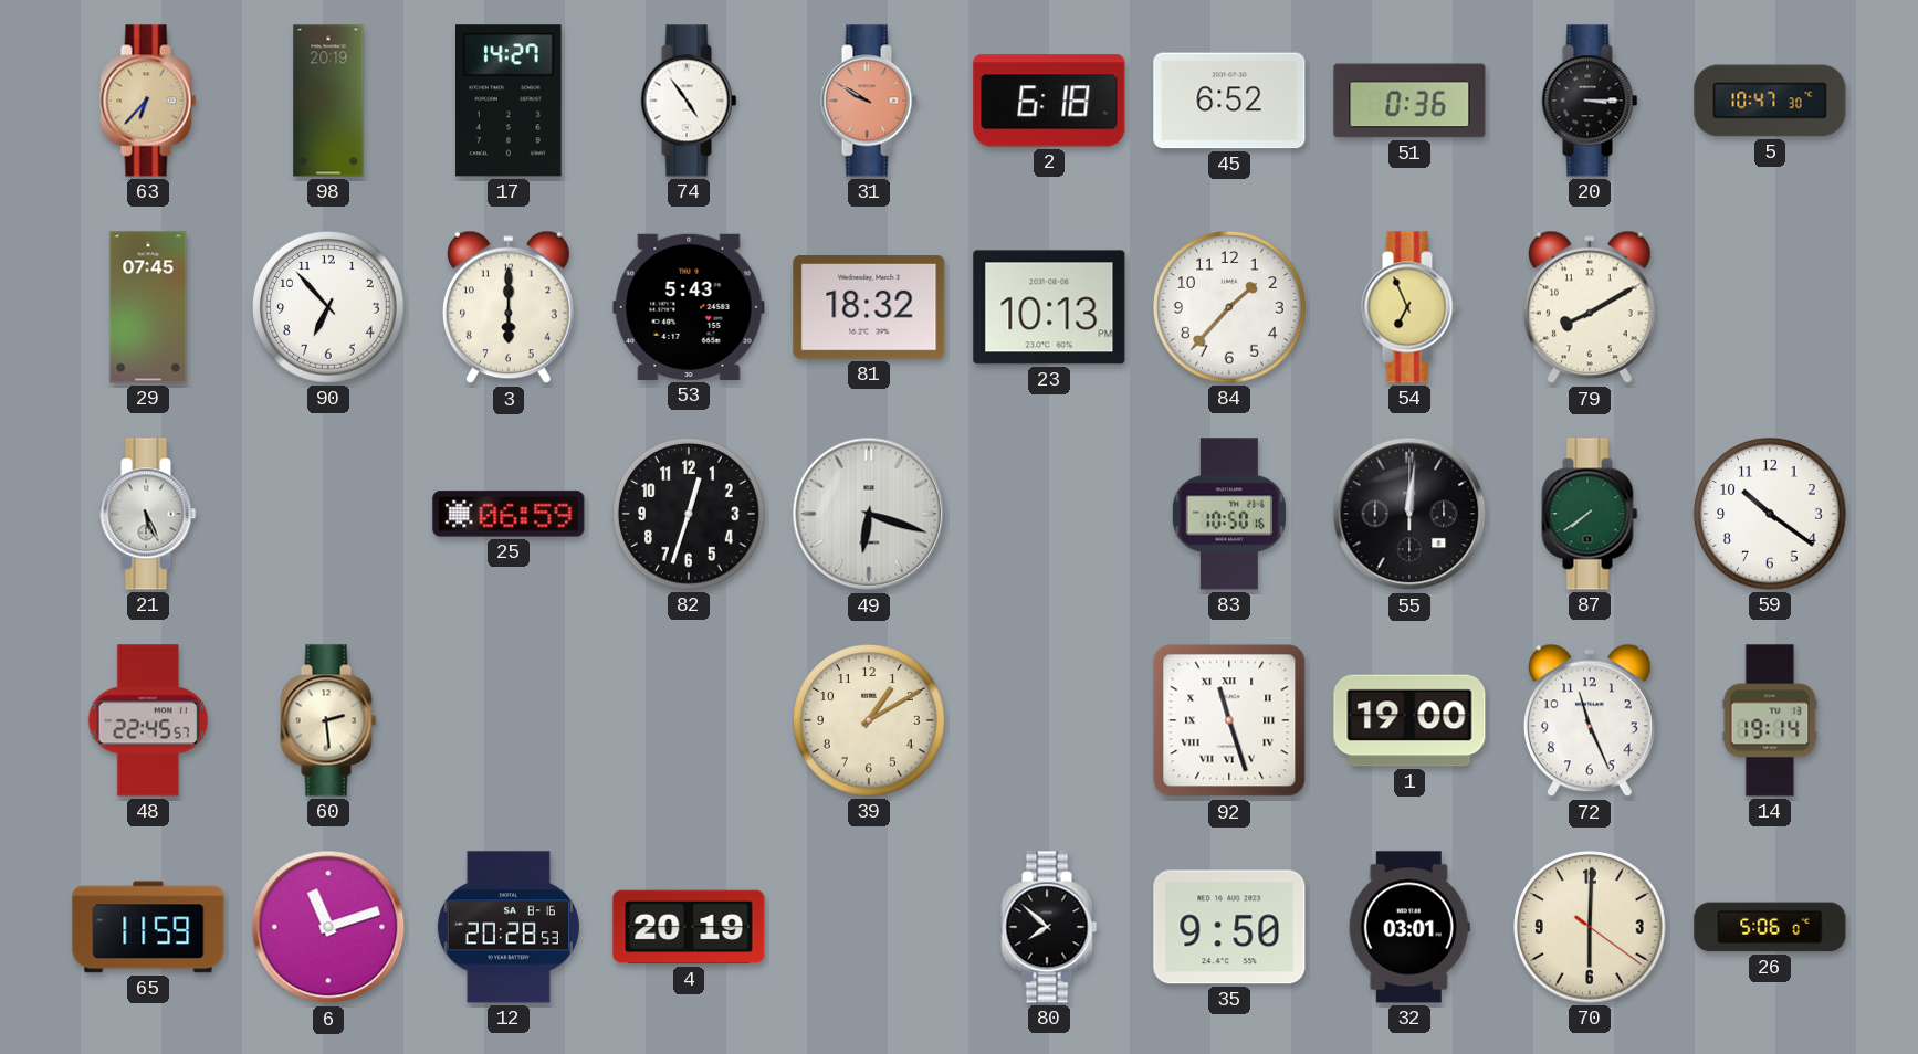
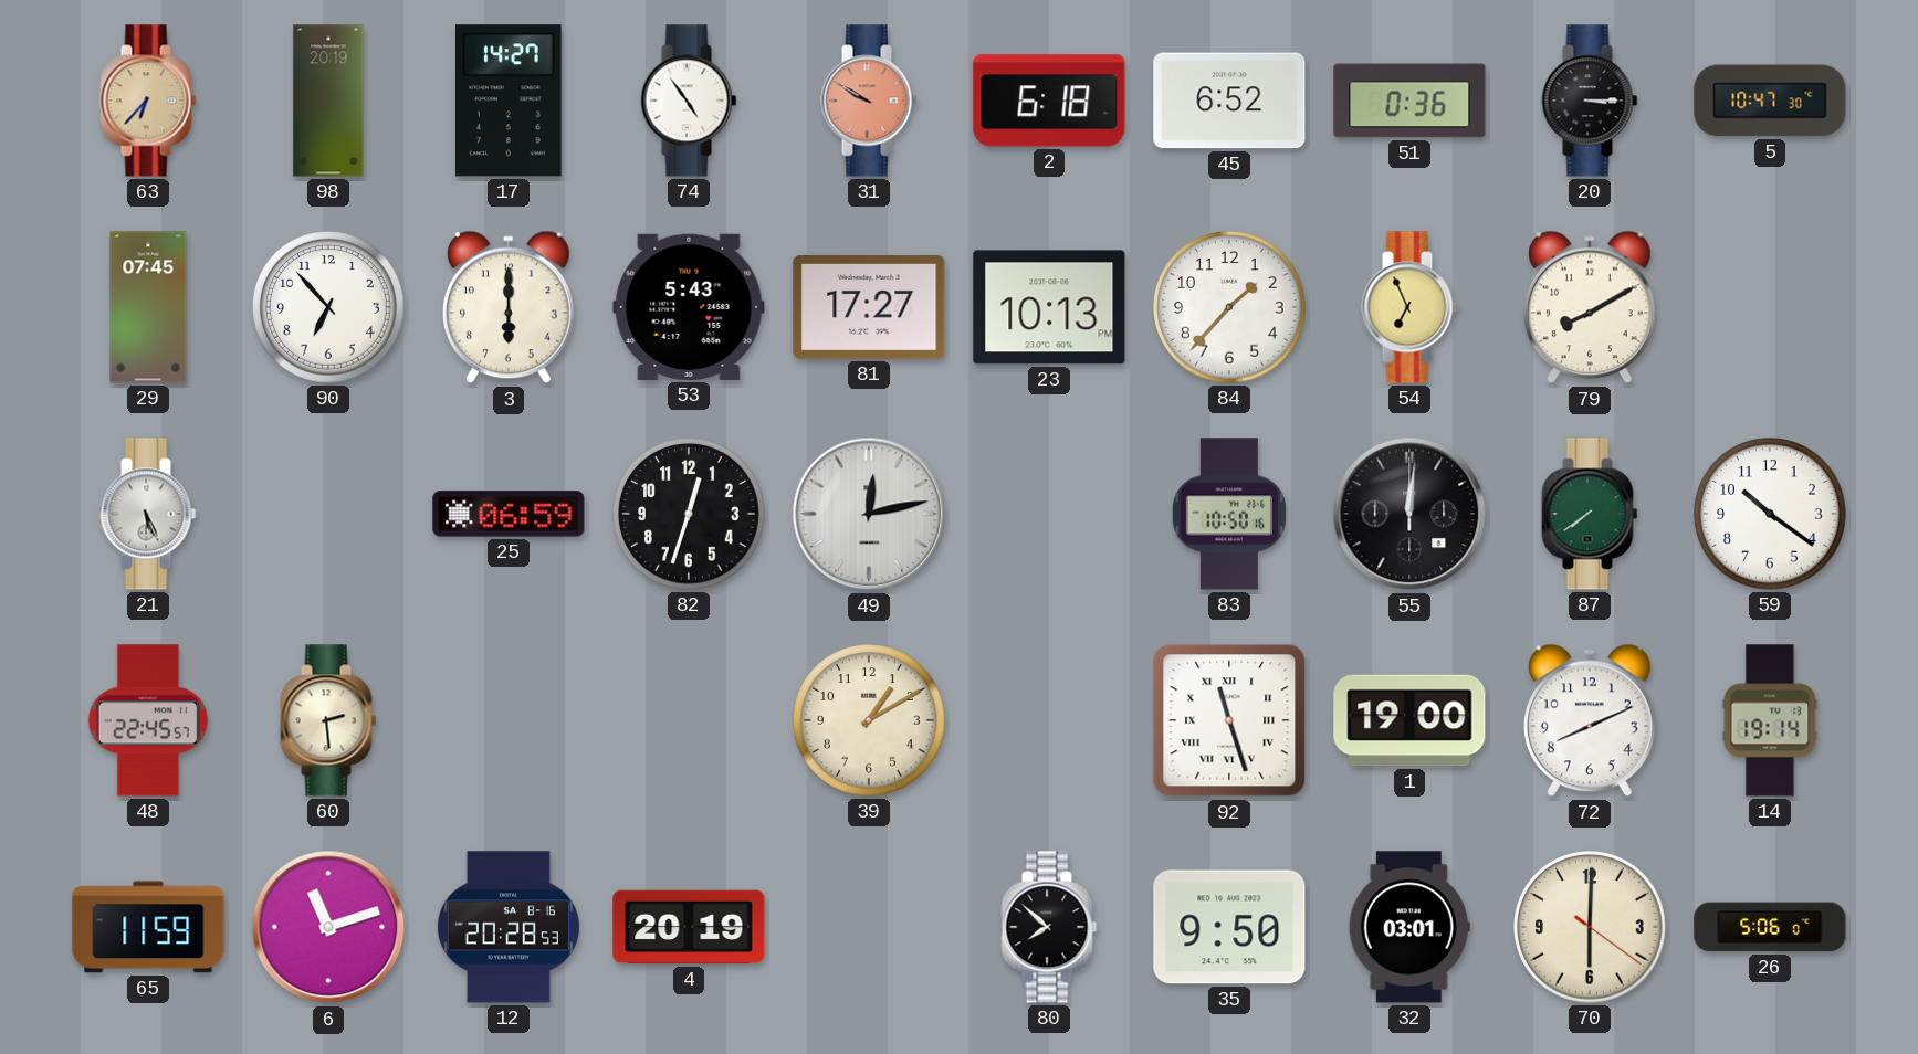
81: 18:32 -> 17:27 (869, 308)
49: 6:18 -> 12:13 (869, 514)
72: 11:26 -> 8:11 (1590, 720)
